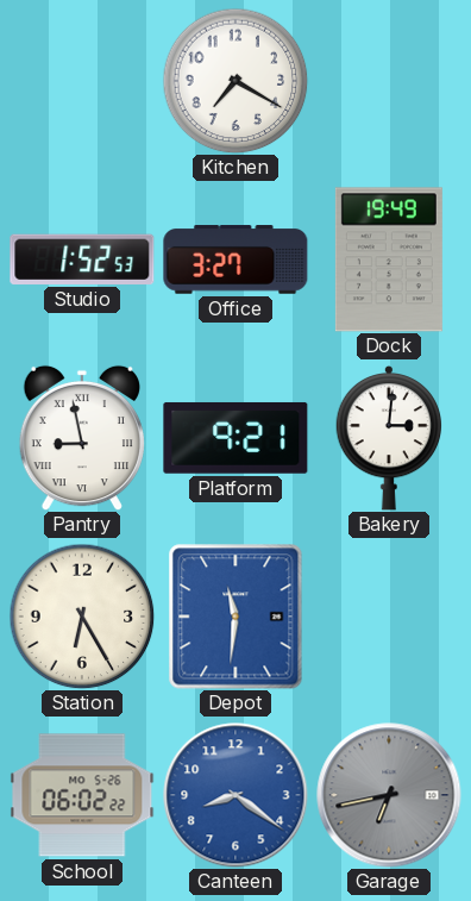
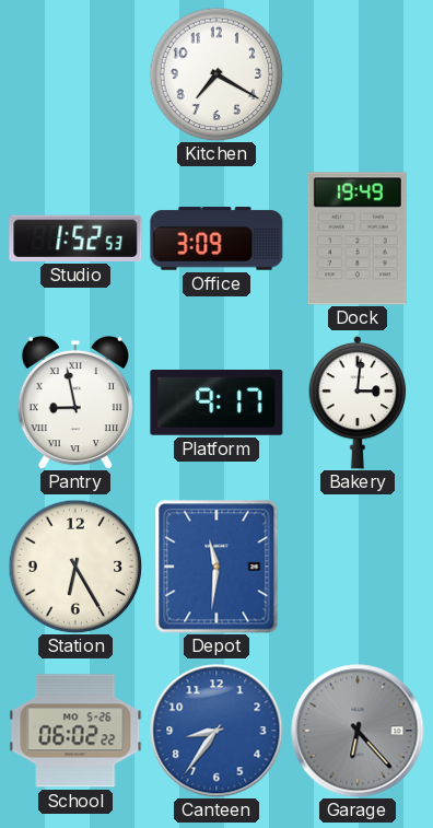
Office: 3:27 -> 3:09 (216, 238)
Platform: 9:21 -> 9:17 (216, 403)
Canteen: 8:21 -> 8:36 (216, 731)
Garage: 6:43 -> 6:23 (358, 731)
